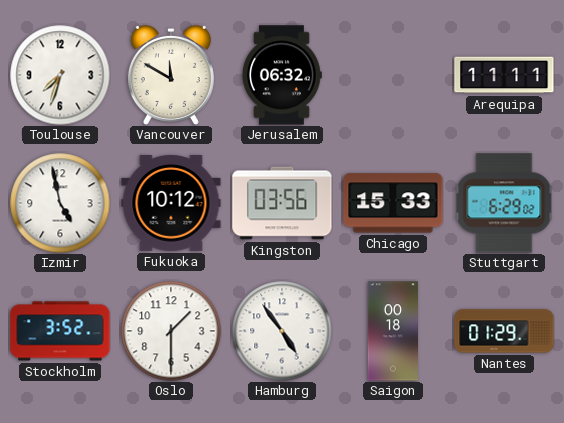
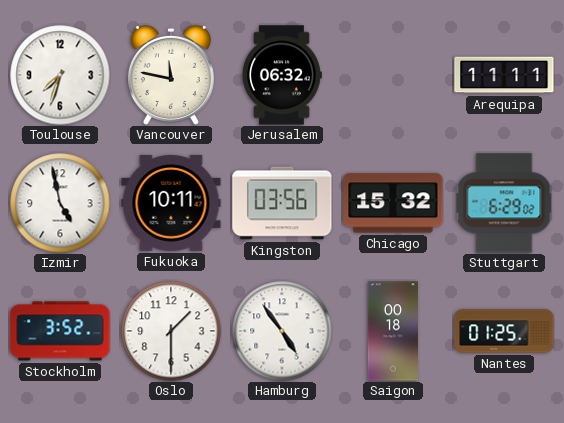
Vancouver: 11:50 -> 11:47 (171, 75)
Fukuoka: 10:12 -> 10:11 (171, 203)
Chicago: 15:33 -> 15:32 (393, 203)
Nantes: 01:29 -> 01:25 (504, 331)
